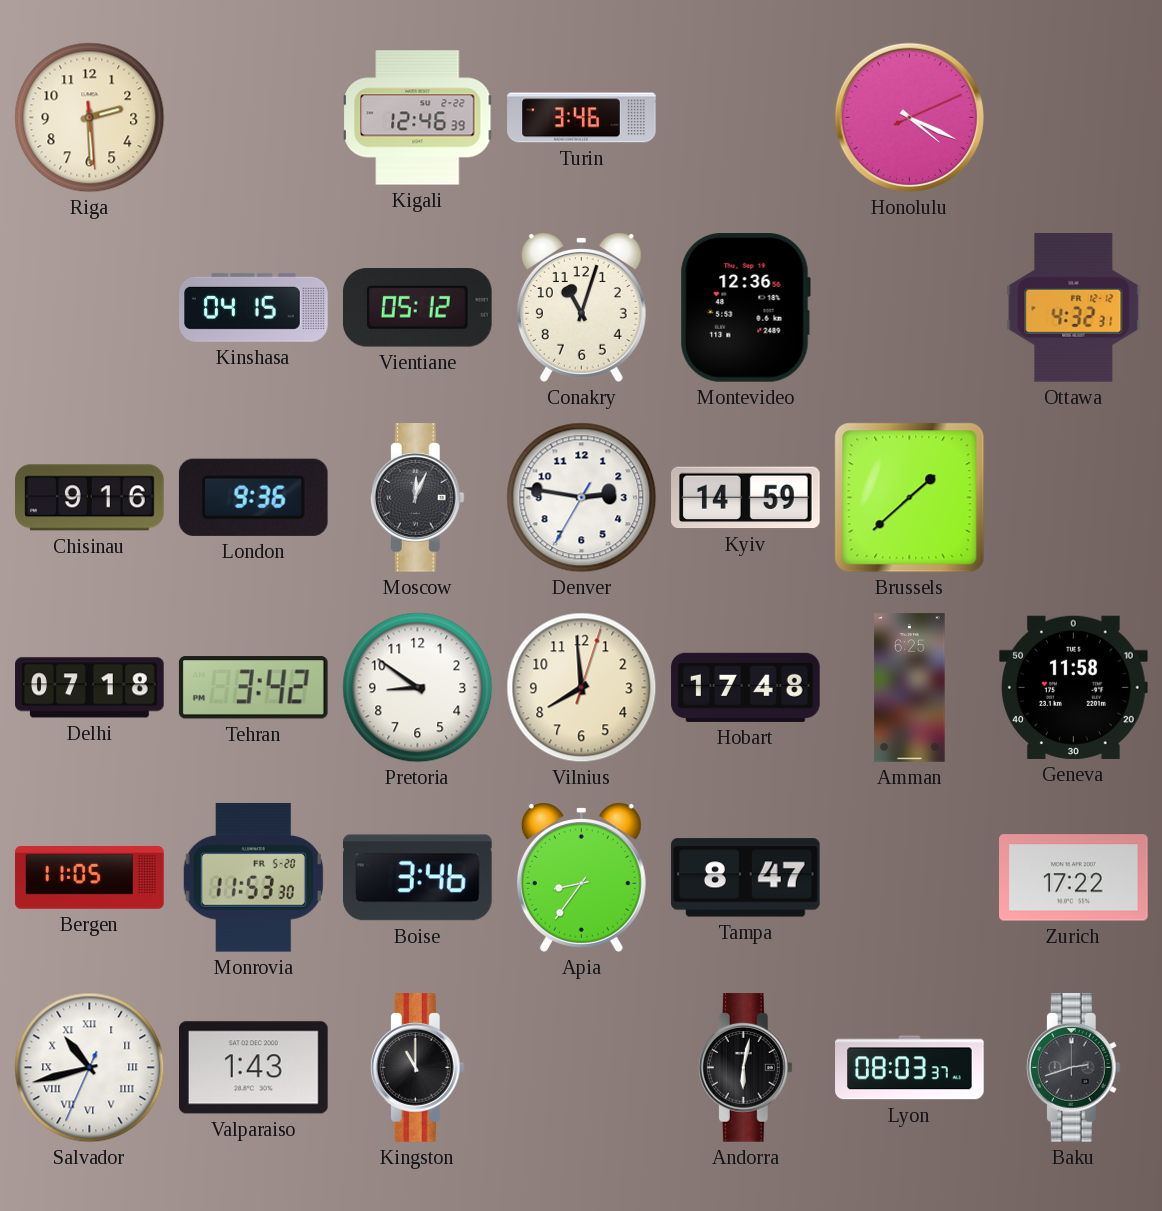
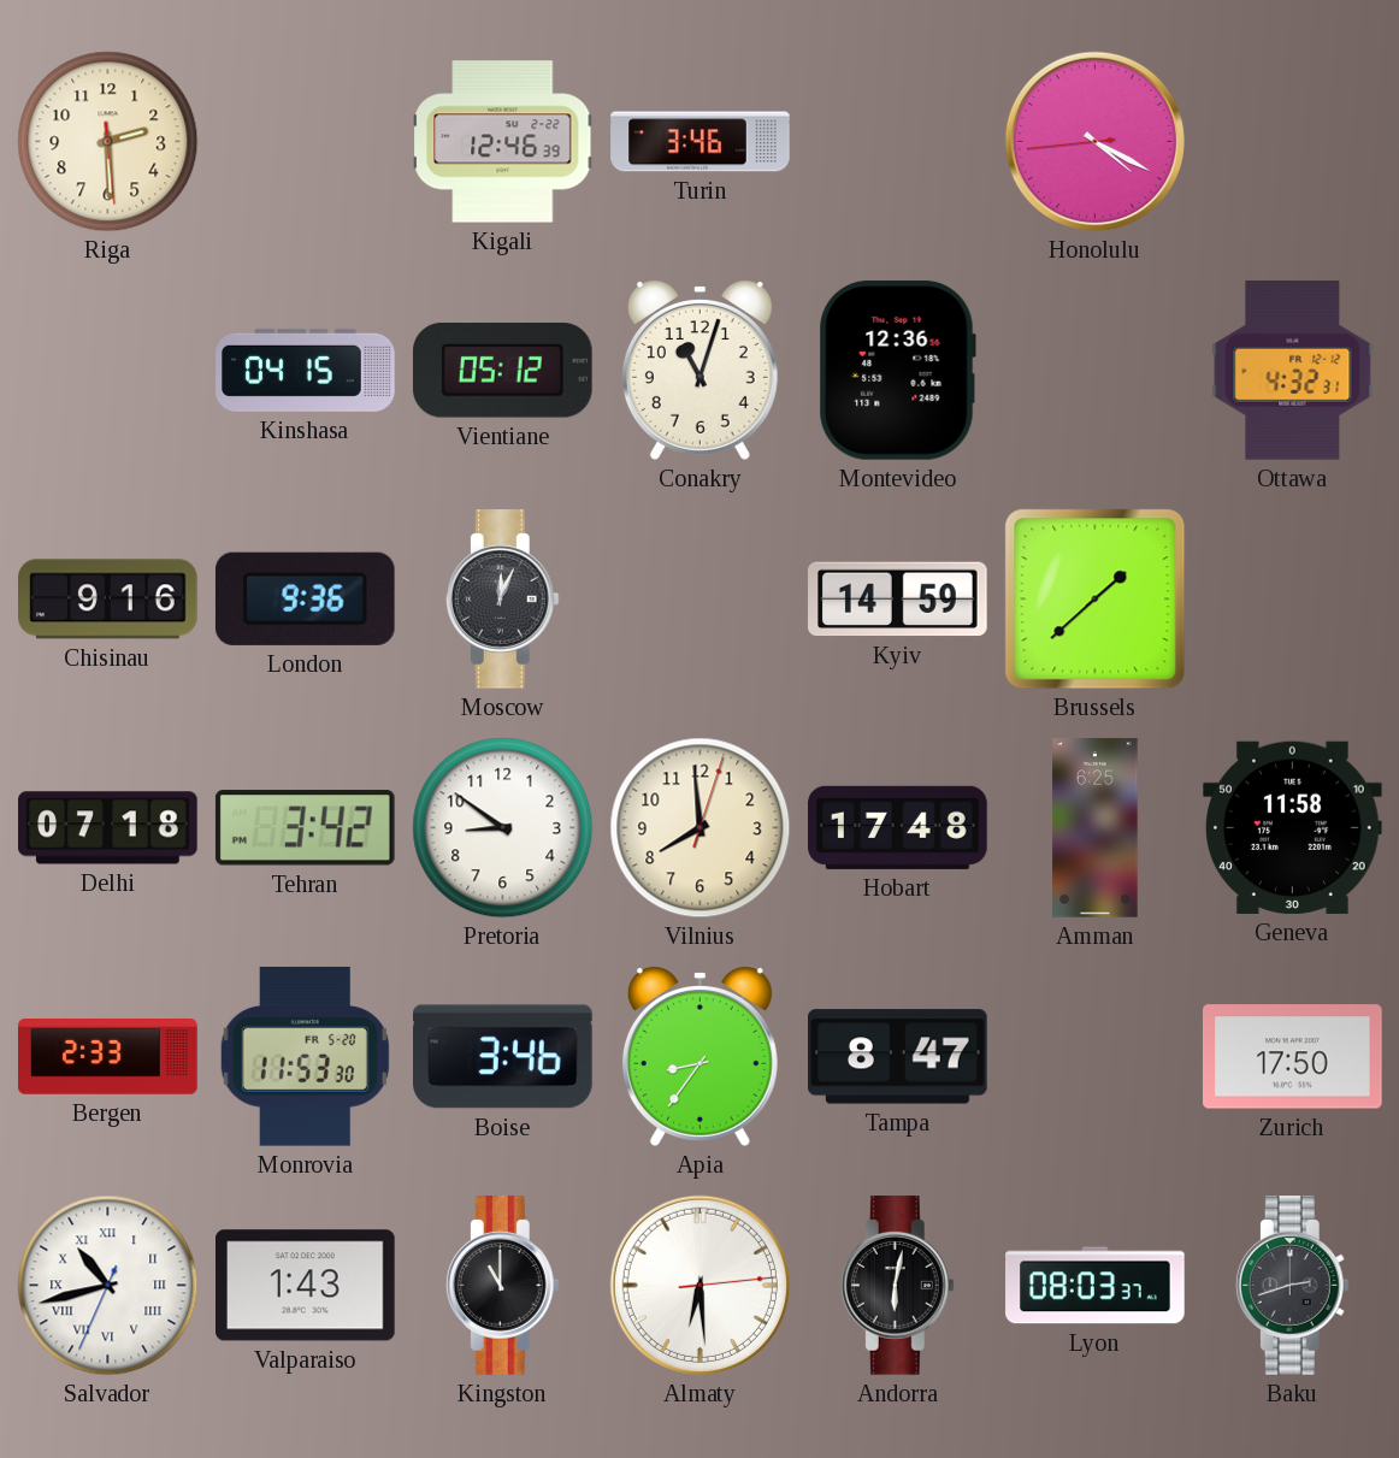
Honolulu: 4:19:11 -> 4:19:44 (1094, 141)
Denver: 2:46 -> none (582, 498)
Bergen: 11:05 -> 2:33 (108, 1057)
Zurich: 17:22 -> 17:50 (1293, 1057)
Almaty: none -> 6:29 (699, 1285)
